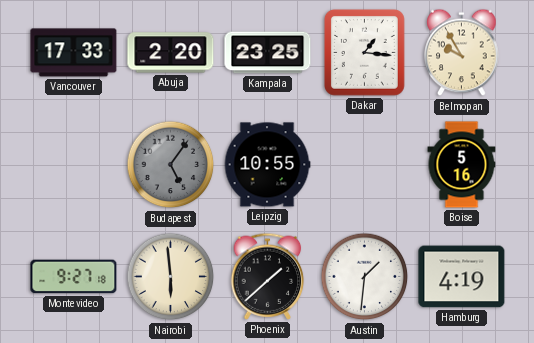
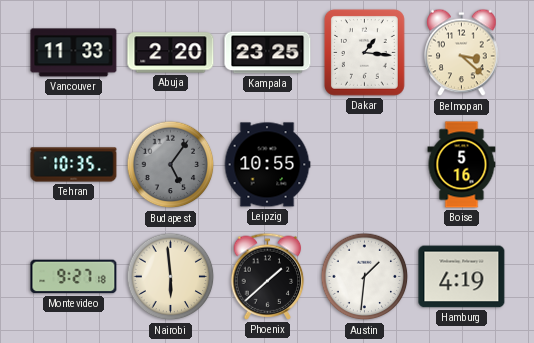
Vancouver: 17:33 -> 11:33 (74, 53)
Belmopan: 9:55 -> 3:22 (462, 53)
Tehran: none -> 10:35 (74, 165)
